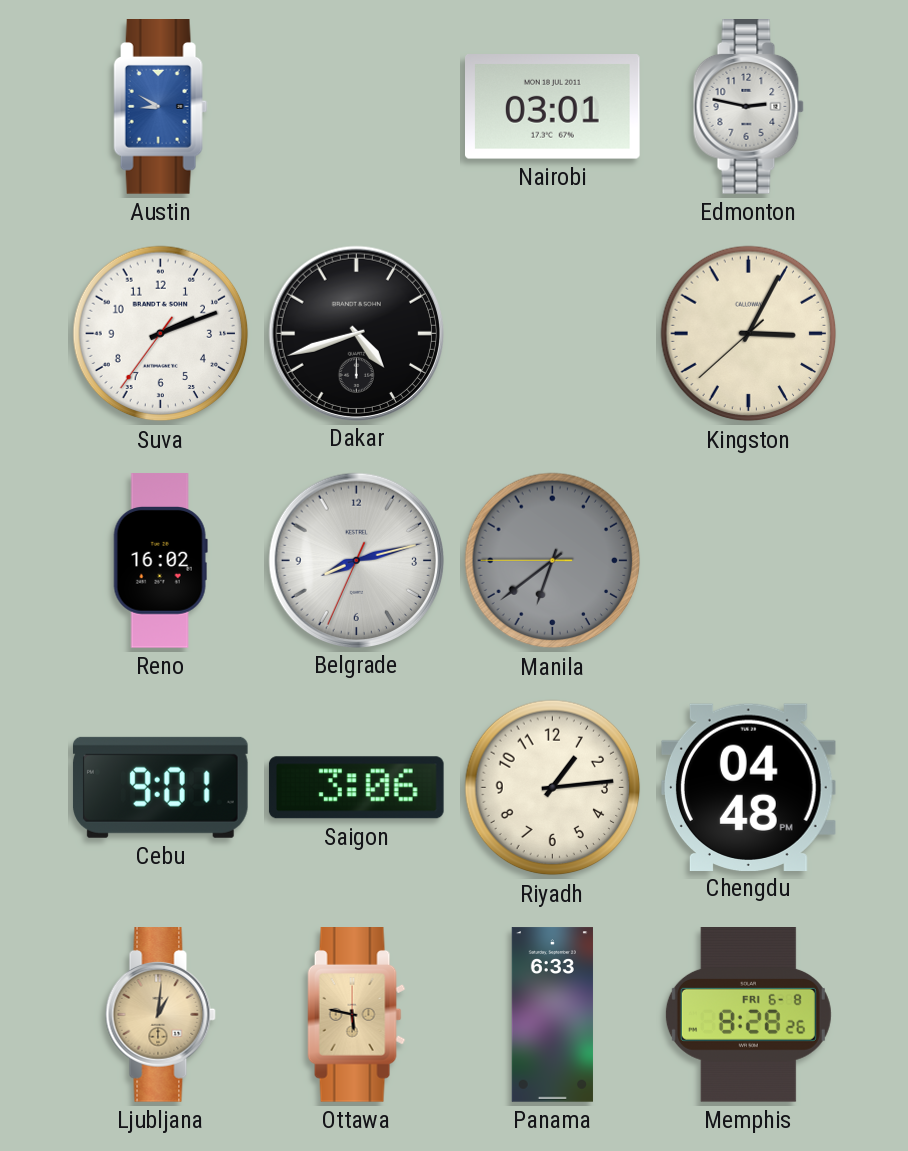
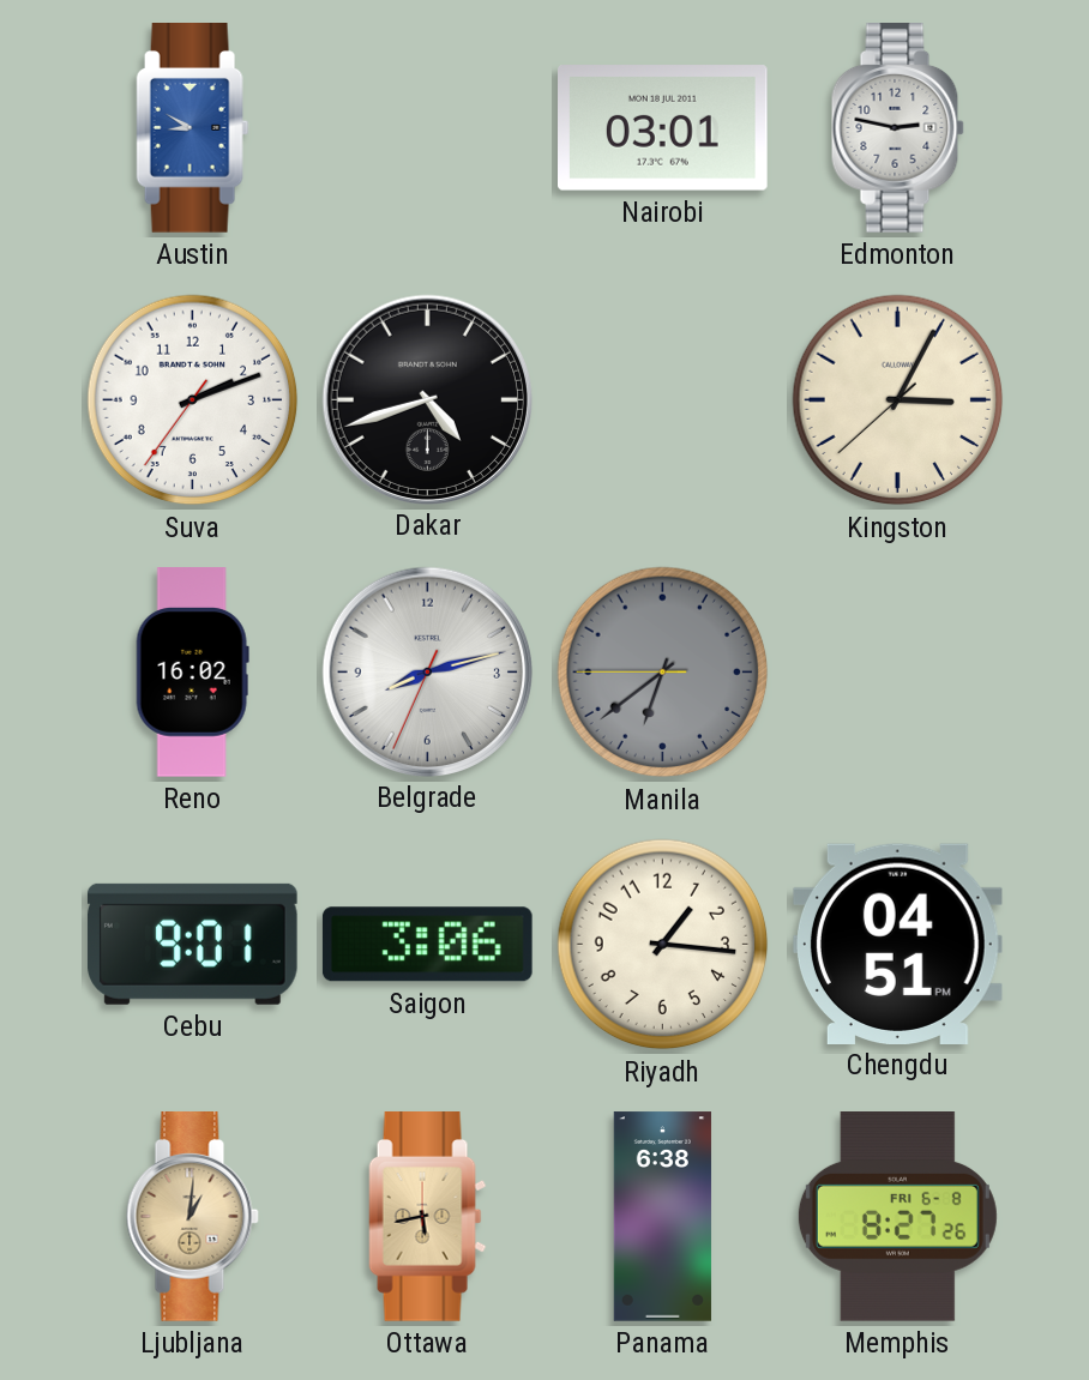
Riyadh: 1:14 -> 1:16 (663, 945)
Chengdu: 04:48 -> 04:51 (897, 944)
Ottawa: 5:47 -> 5:43 (428, 1217)
Panama: 6:33 -> 6:38 (662, 1217)
Memphis: 8:28 -> 8:27 (897, 1217)
